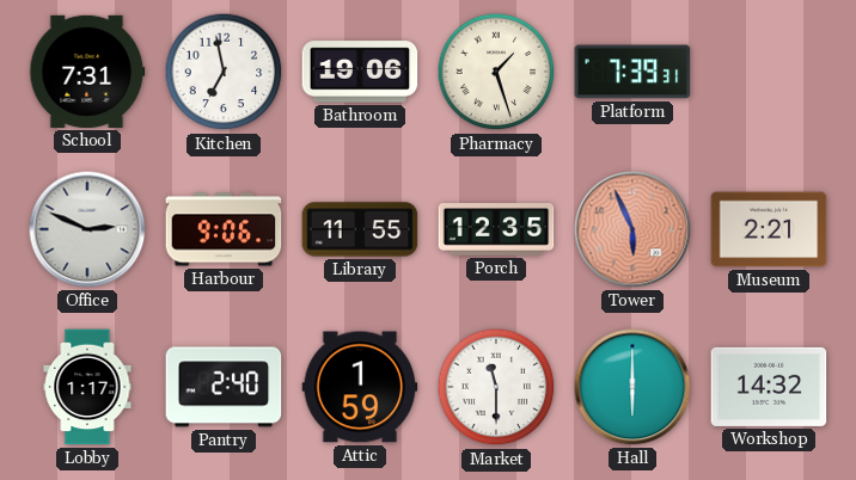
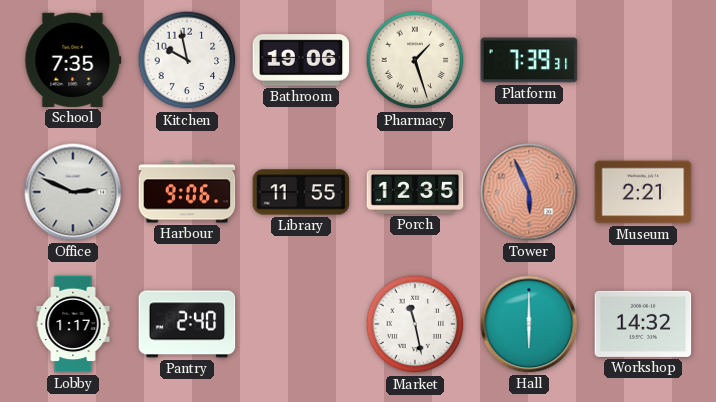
School: 7:31 -> 7:35 (73, 60)
Kitchen: 6:58 -> 9:58 (187, 60)
Attic: 1:59 -> none (360, 387)
Market: 11:30 -> 11:28 (415, 324)
